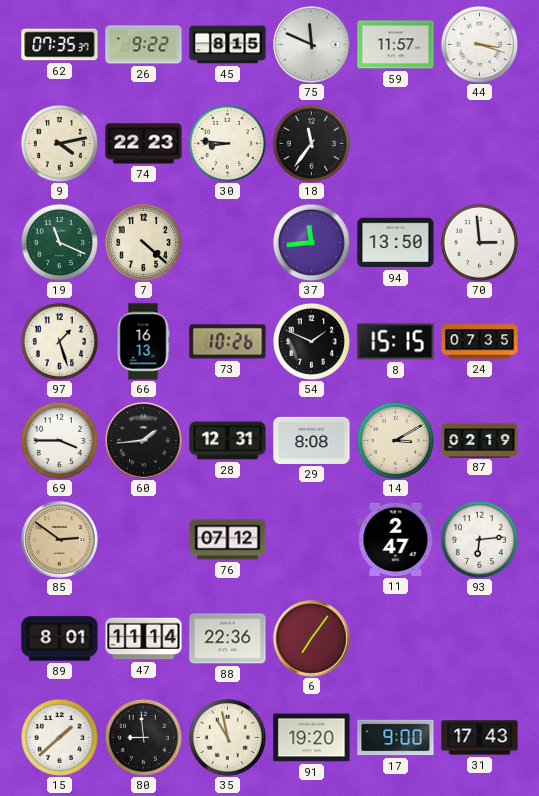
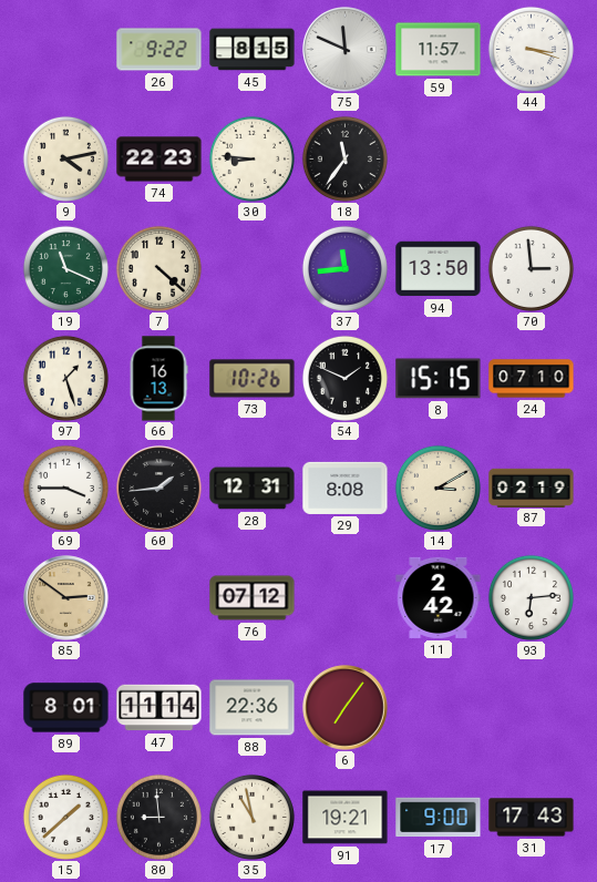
62: 07:35 -> none (60, 45)
24: 07:35 -> 07:10 (532, 379)
11: 2:47 -> 2:42 (439, 597)
91: 19:20 -> 19:21 (346, 818)
